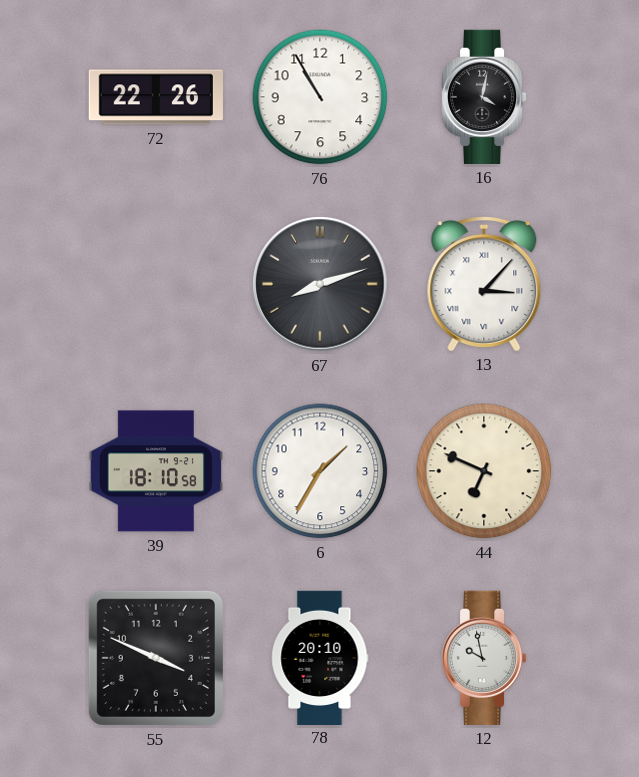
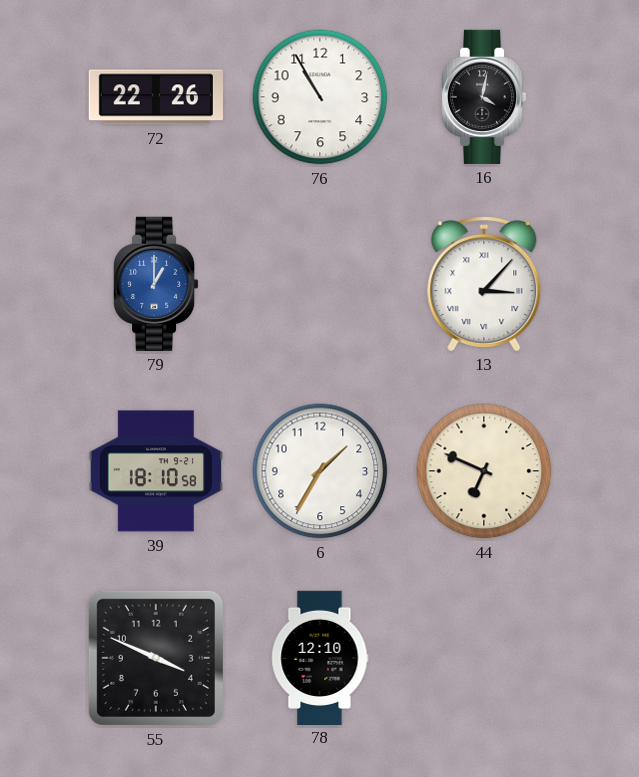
79: none -> 1:00 (156, 284)
67: 8:12 -> none (320, 284)
78: 20:10 -> 12:10 (320, 657)
12: 9:58 -> none (484, 658)
